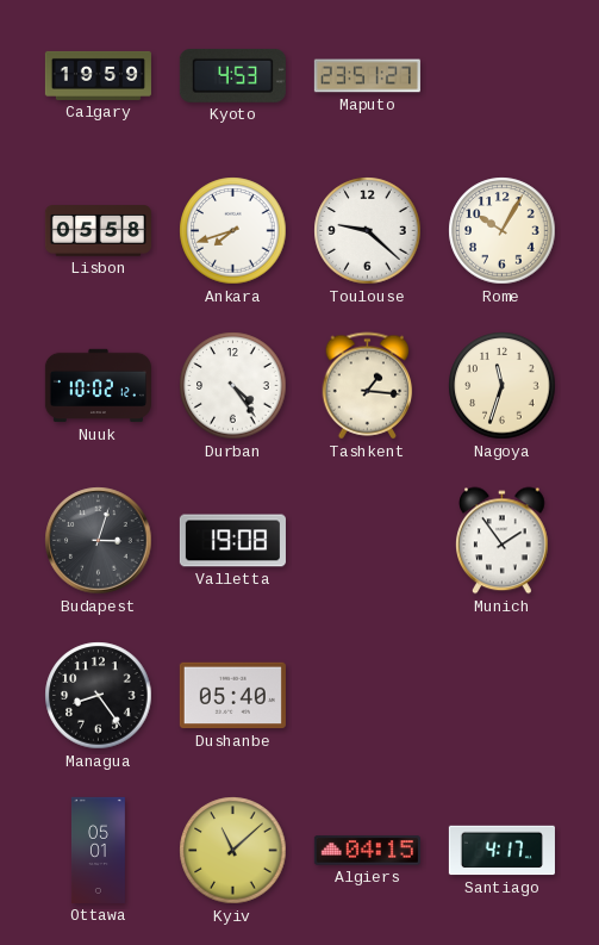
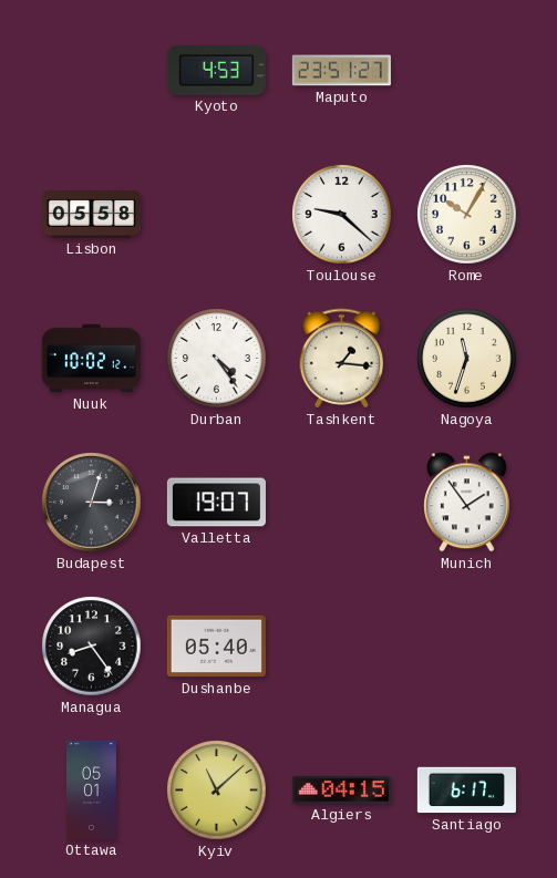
Calgary: 19:59 -> none (98, 75)
Ankara: 7:42 -> none (233, 231)
Valletta: 19:08 -> 19:07 (216, 503)
Santiago: 4:17 -> 6:17 (466, 791)
